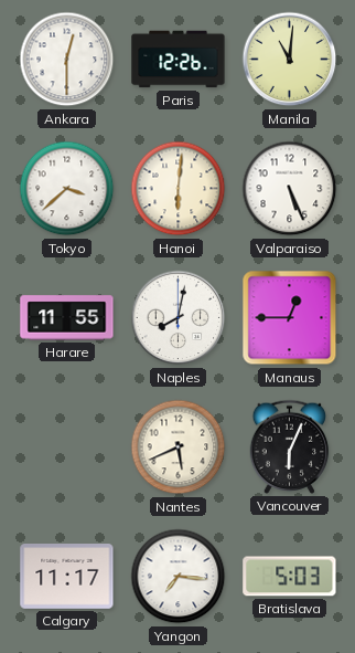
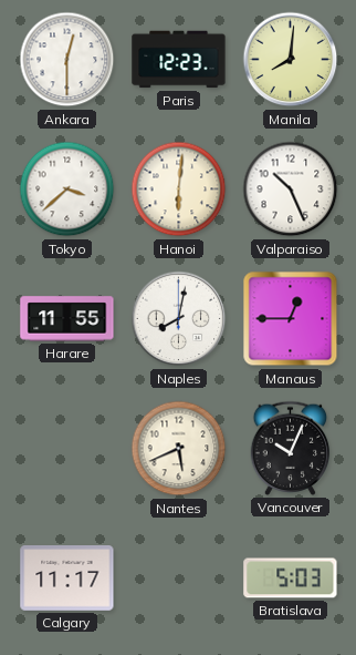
Paris: 12:26 -> 12:23 (179, 60)
Manila: 11:01 -> 8:01 (291, 60)
Valparaiso: 5:26 -> 10:26 (291, 190)
Vancouver: 6:04 -> 10:04 (291, 448)
Yangon: 7:16 -> none (179, 577)
